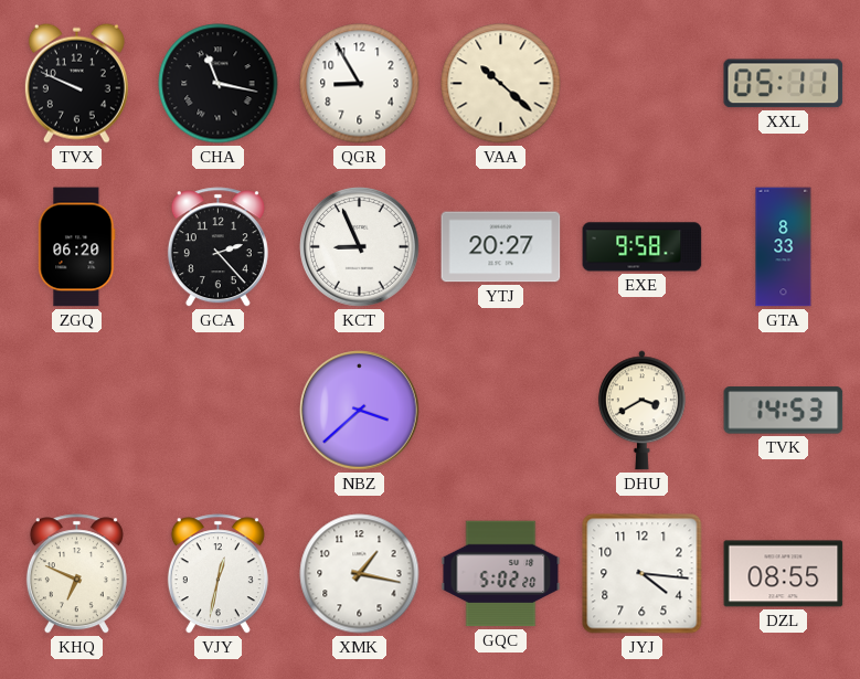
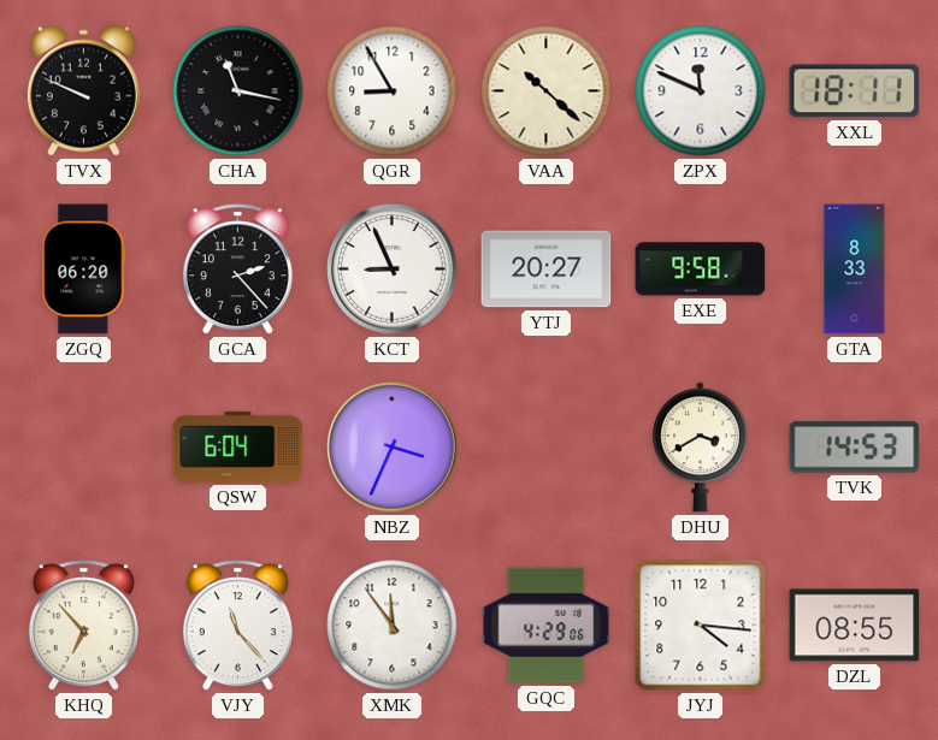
ZPX: none -> 11:49 (701, 91)
XXL: 05:11 -> 18:11 (855, 91)
QSW: none -> 6:04 (238, 446)
NBZ: 3:38 -> 3:34 (393, 448)
KHQ: 6:49 -> 6:53 (83, 626)
VJY: 12:32 -> 11:23 (237, 626)
XMK: 1:17 -> 11:54 (393, 626)
GQC: 5:02 -> 4:29 (547, 626)
